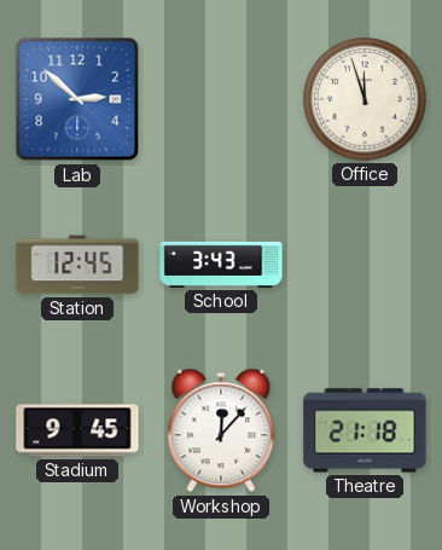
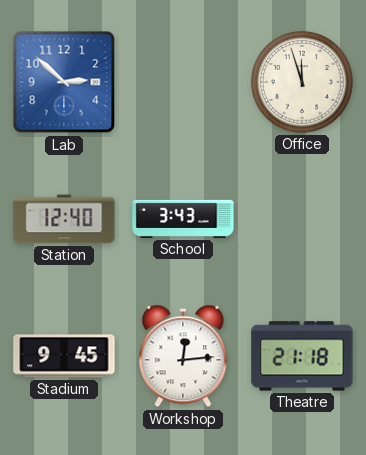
Station: 12:45 -> 12:40 (64, 219)
Workshop: 12:07 -> 12:14 (183, 356)
